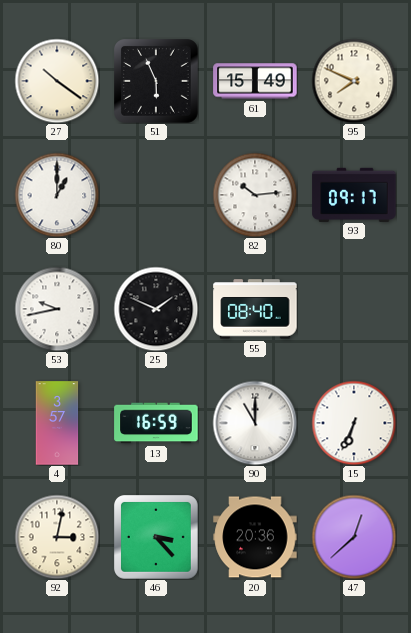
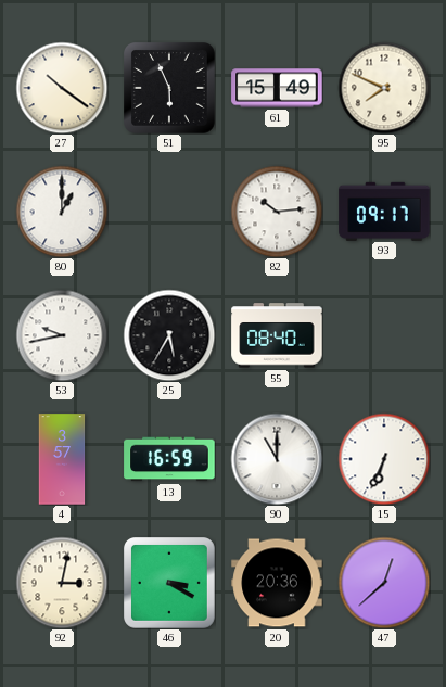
25: 1:49 -> 5:35 (169, 335)
46: 3:23 -> 3:20 (170, 584)
